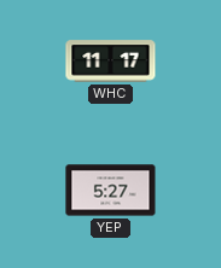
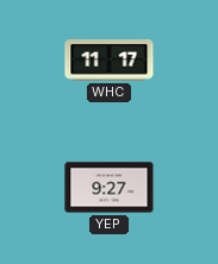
YEP: 5:27 -> 9:27 (110, 188)
